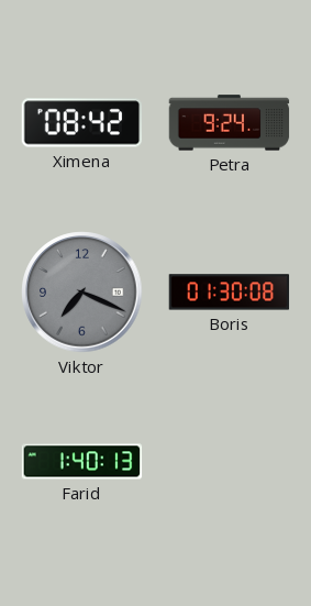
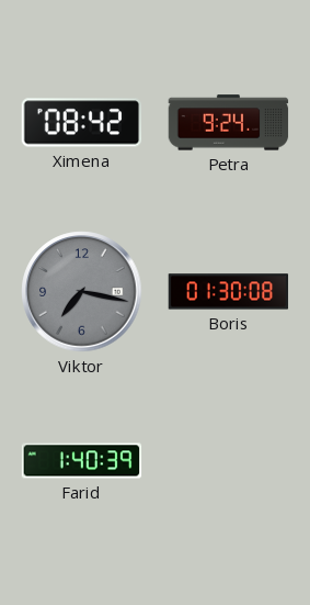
Viktor: 7:19 -> 7:17 (82, 292)
Farid: 1:40:13 -> 1:40:39 (82, 461)
